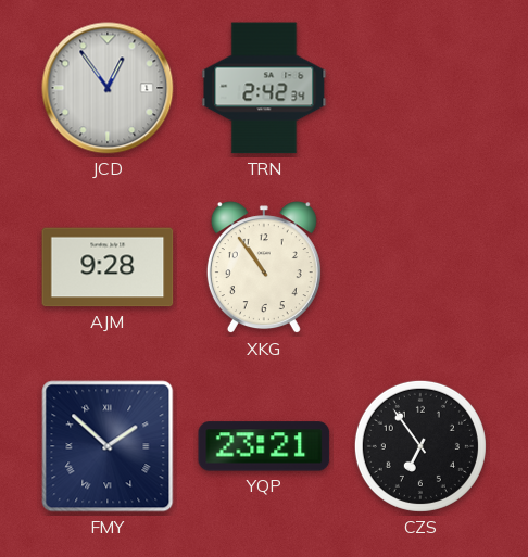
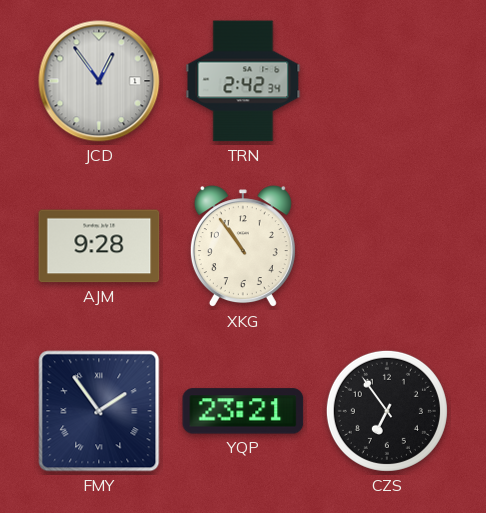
FMY: 1:52 -> 1:54 (99, 411)
